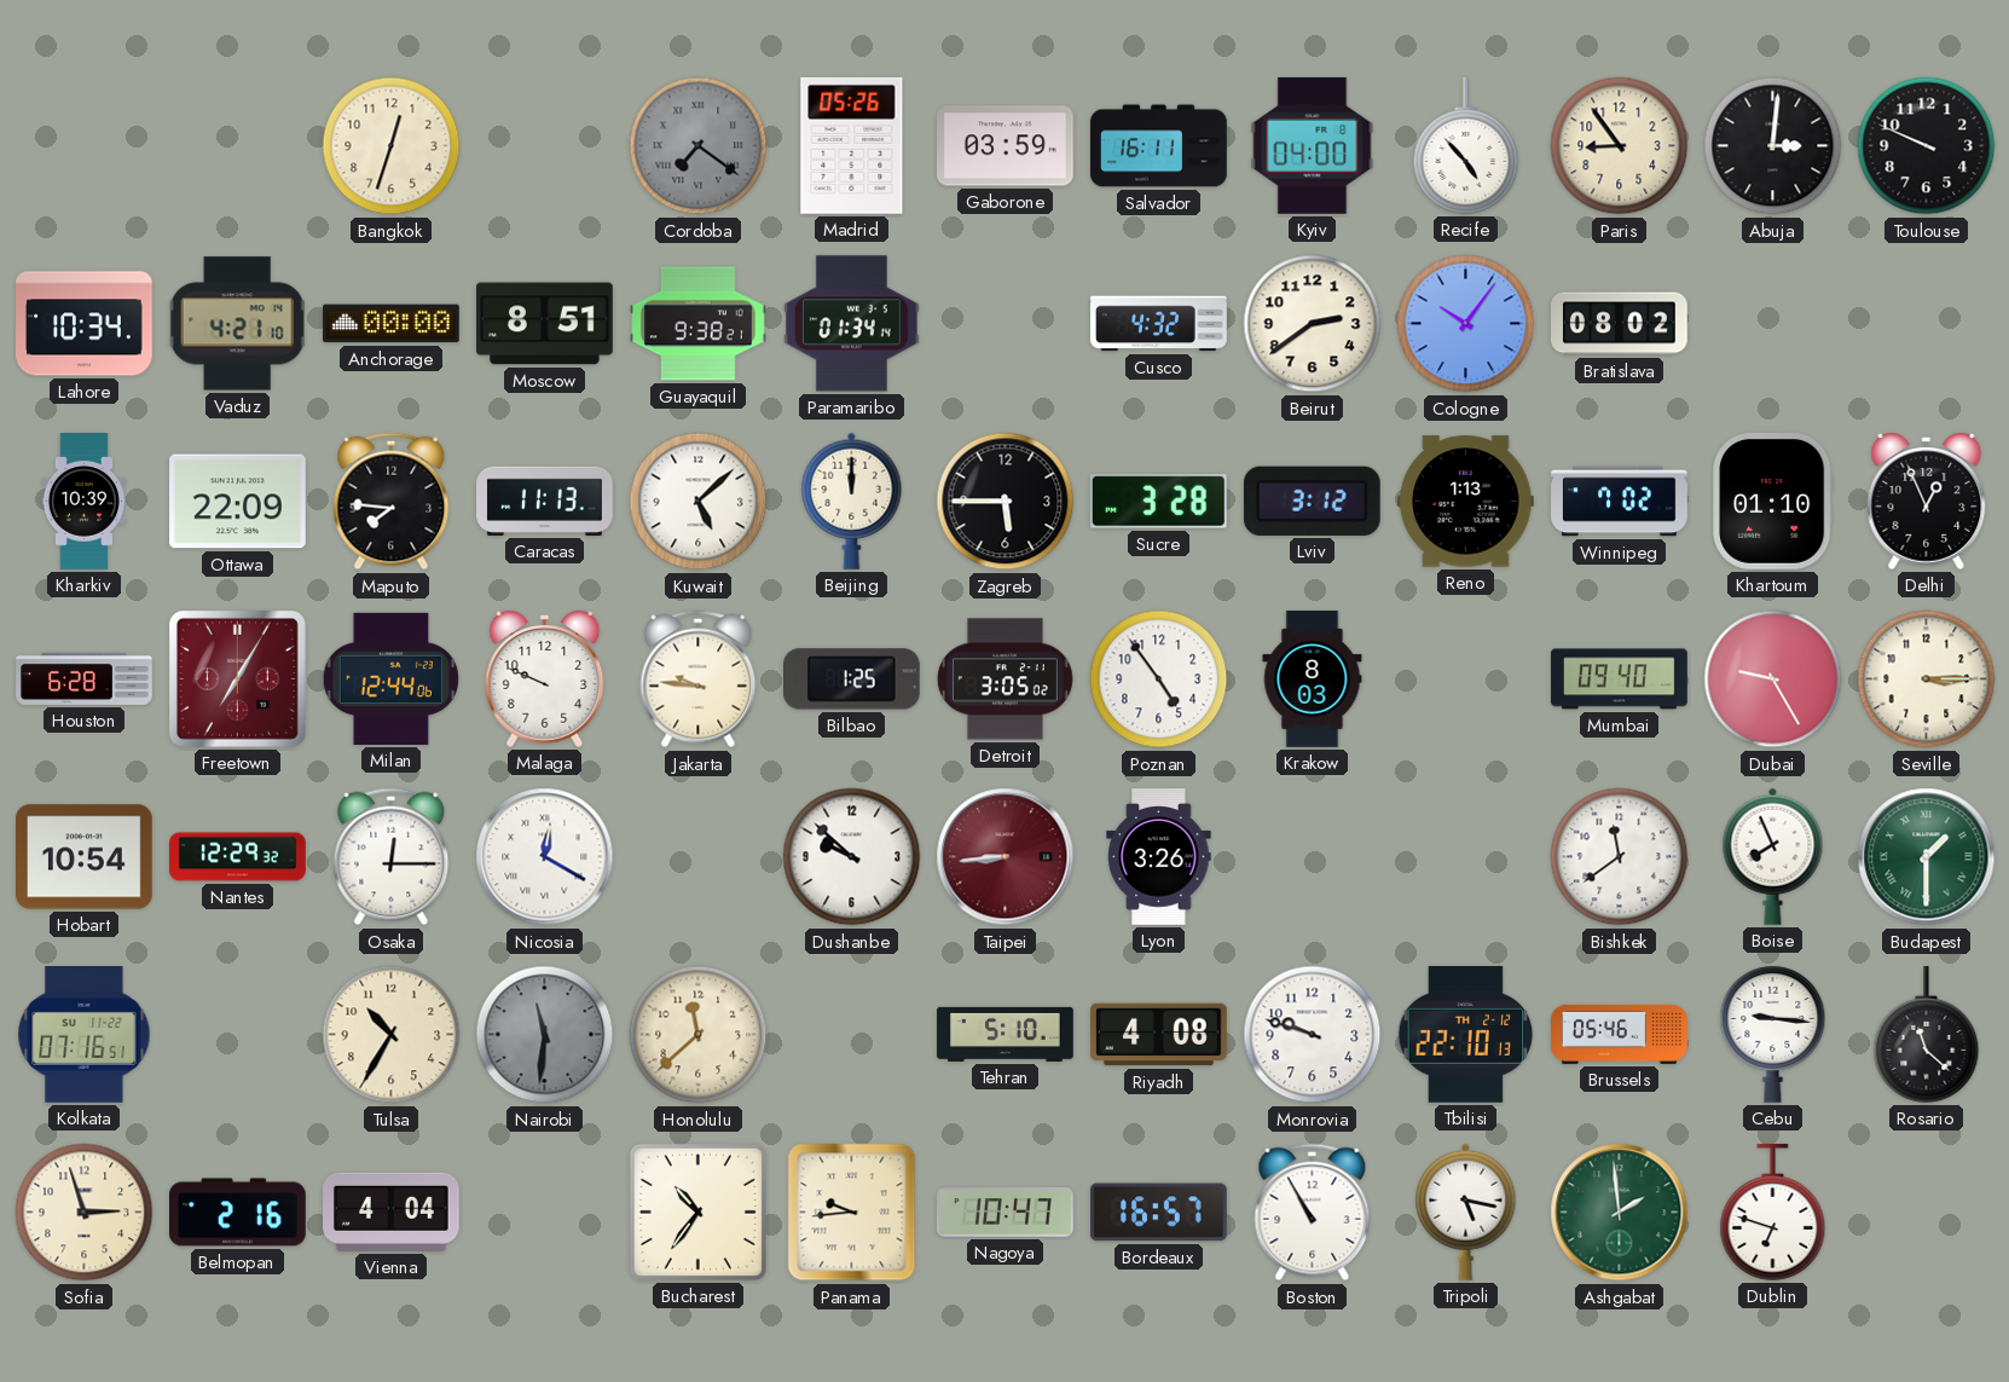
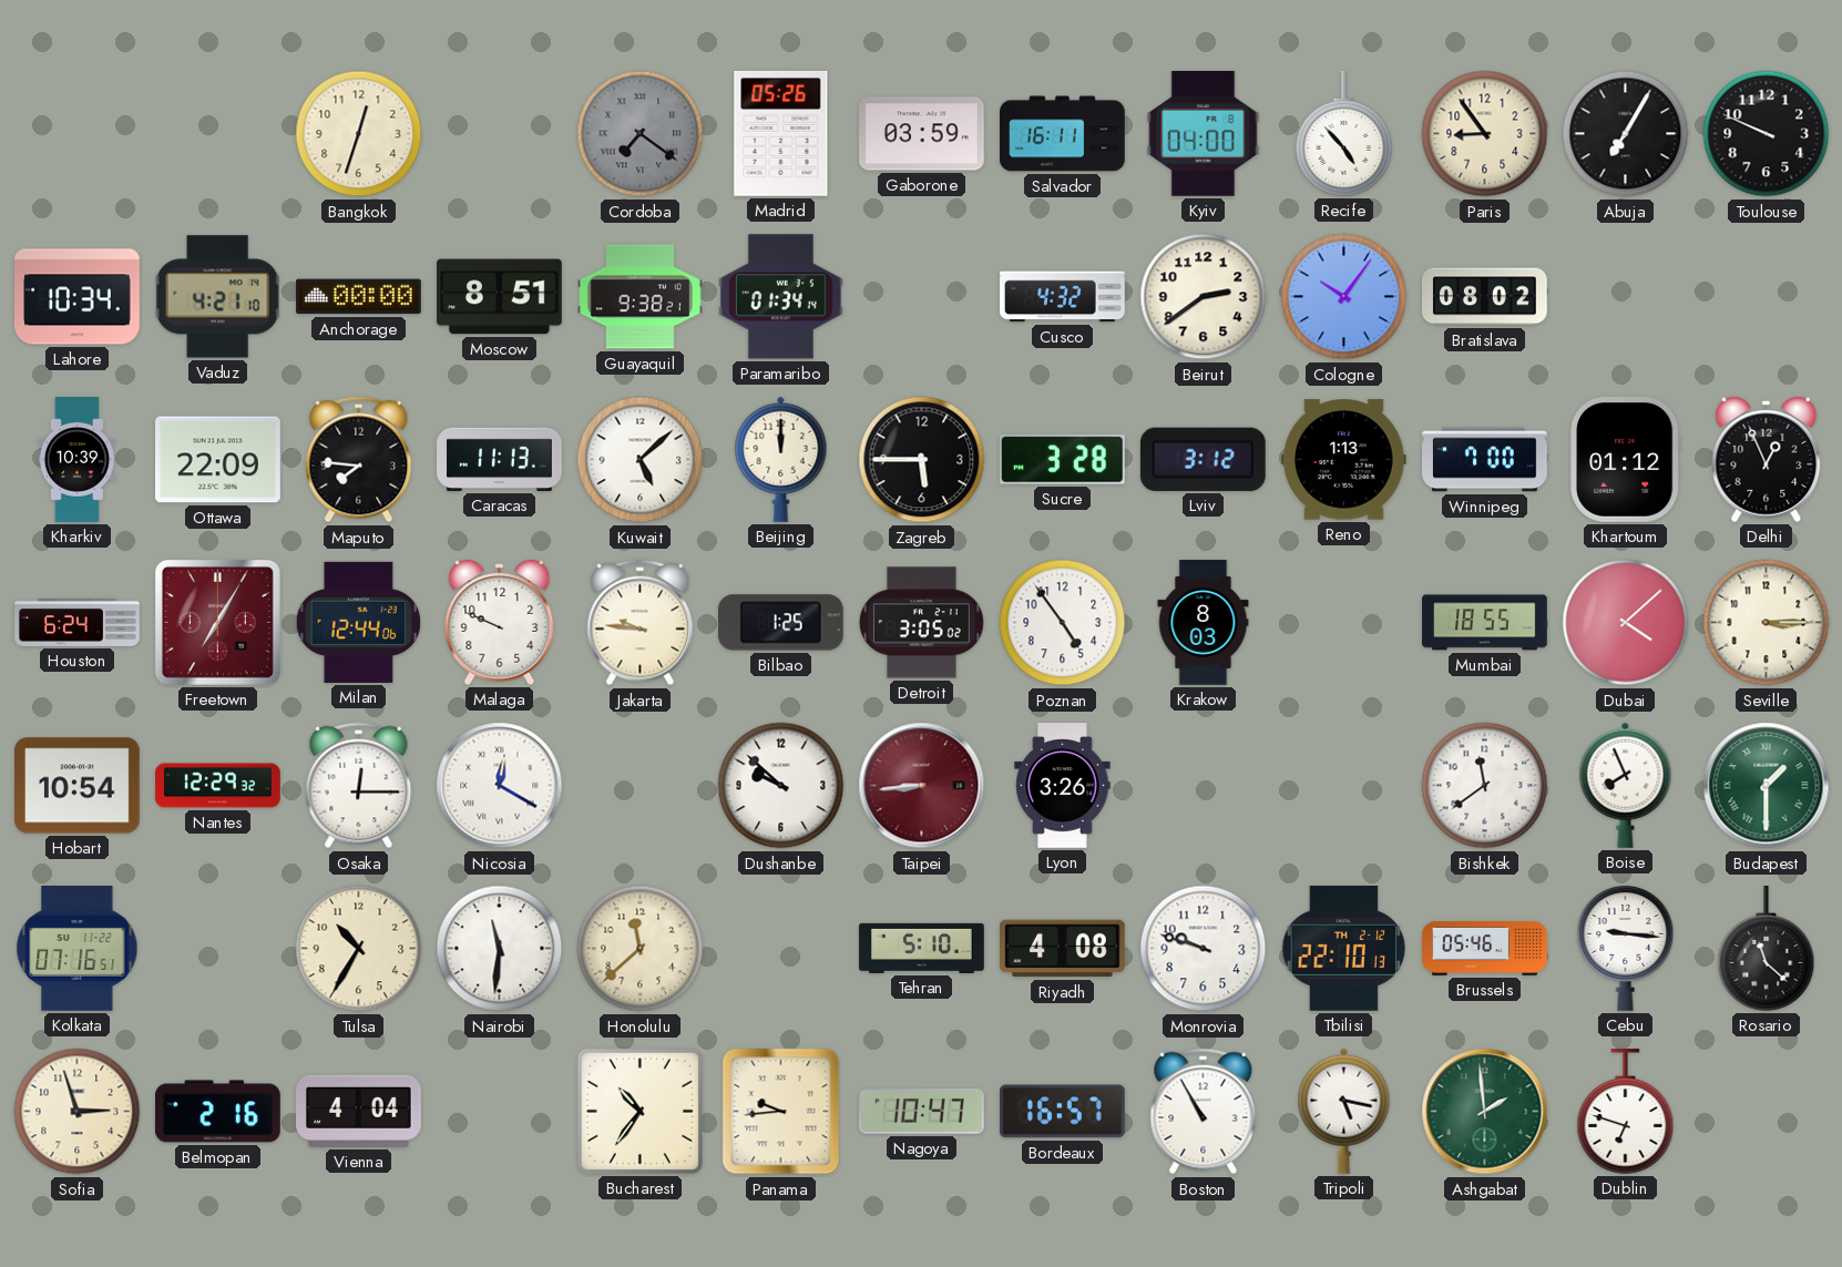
Abuja: 3:01 -> 7:05 (1626, 134)
Winnipeg: 7:02 -> 7:00 (1485, 460)
Khartoum: 01:10 -> 01:12 (1626, 459)
Houston: 6:28 -> 6:24 (78, 622)
Mumbai: 09:40 -> 18:55 (1485, 623)
Dubai: 9:25 -> 4:08 (1626, 623)
Nairobi dial: grey -> white (500, 949)
